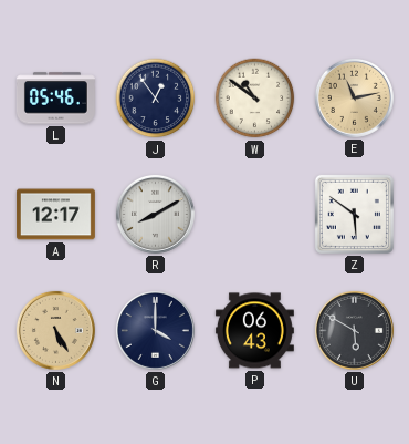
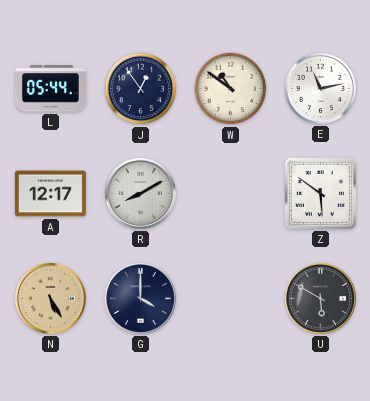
L: 05:46 -> 05:44 (50, 89)
E dial: champagne -> white (320, 88)
P: 06:43 -> none (254, 331)
